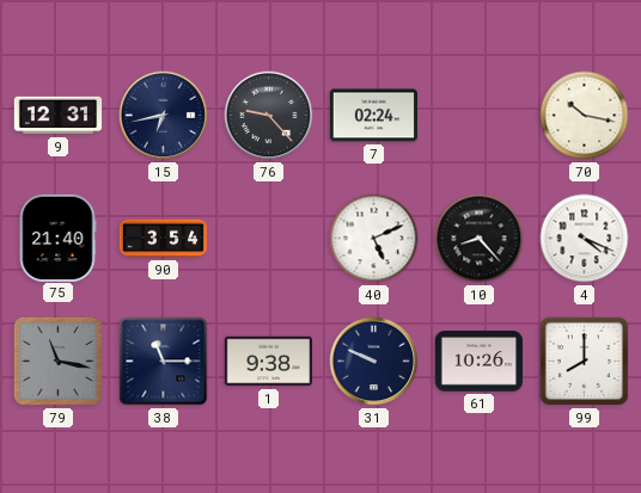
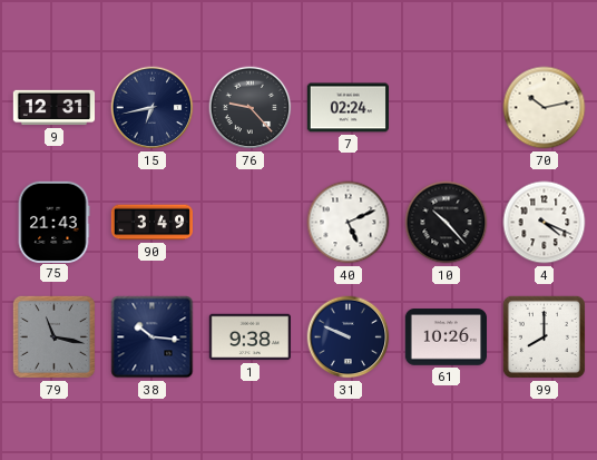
70: 10:17 -> 10:13 (545, 108)
75: 21:40 -> 21:43 (53, 222)
90: 3:54 -> 3:49 (151, 223)
10: 8:23 -> 10:23 (447, 223)
38: 11:15 -> 10:16 (153, 337)
